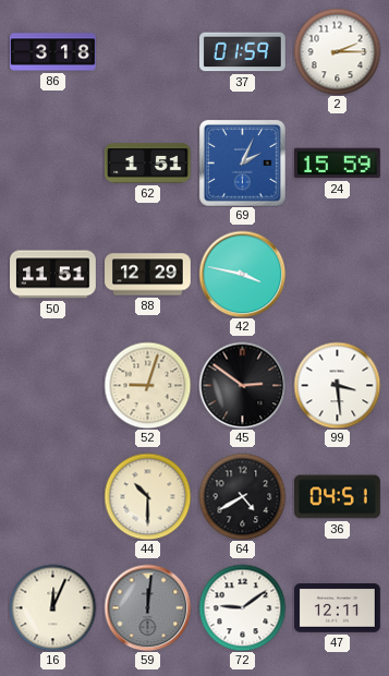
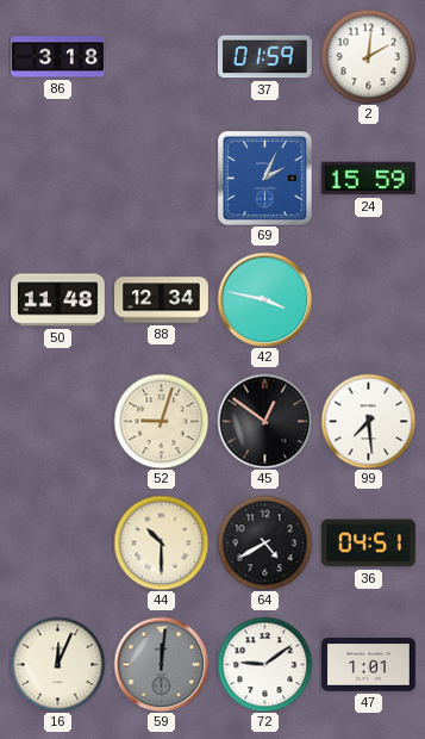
2: 2:15 -> 2:01 (368, 56)
62: 1:51 -> none (148, 164)
50: 11:51 -> 11:48 (58, 300)
88: 12:29 -> 12:34 (162, 300)
45: 2:51 -> 12:51 (264, 421)
99: 3:29 -> 7:29 (368, 421)
47: 12:11 -> 1:01 (369, 665)
